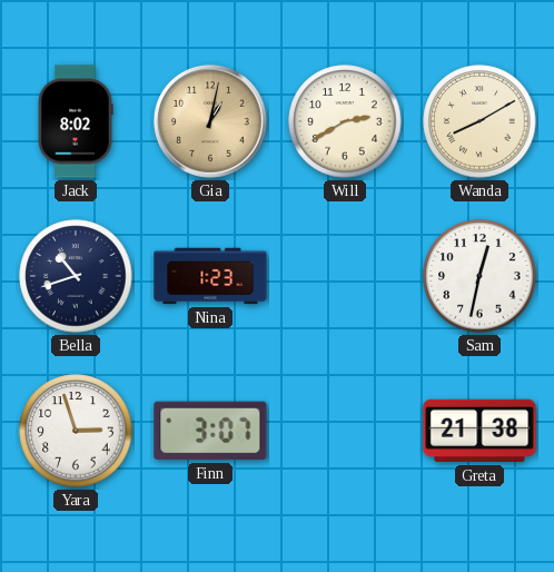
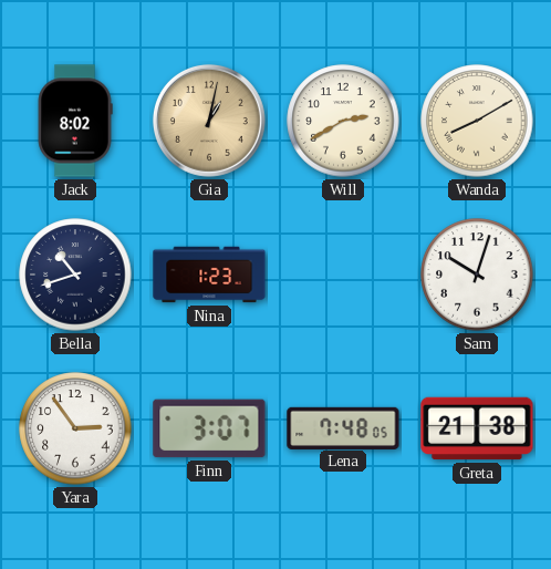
Sam: 12:32 -> 10:03 (477, 275)
Yara: 2:57 -> 2:54 (75, 428)
Lena: none -> 7:48 (343, 427)
